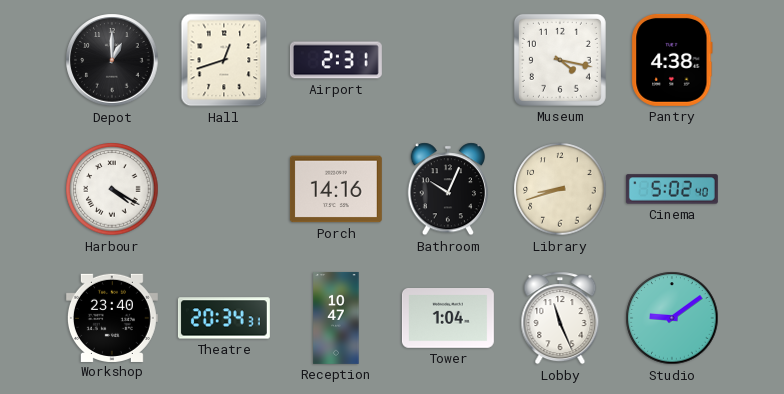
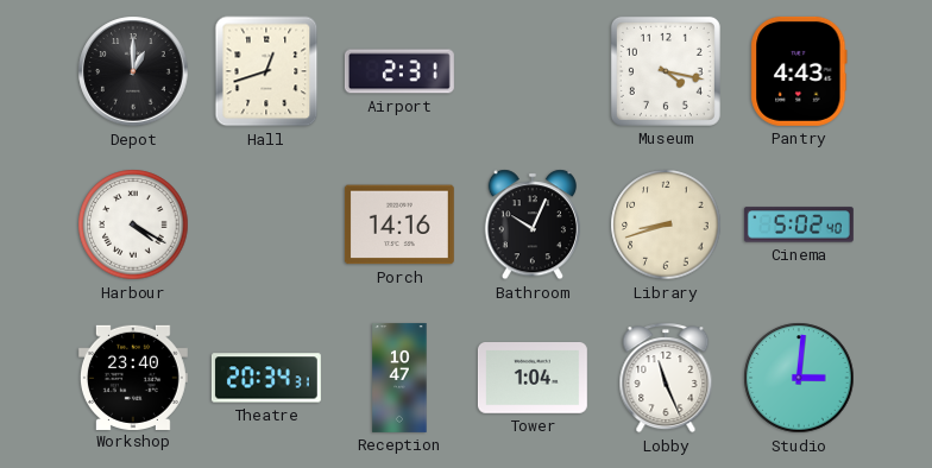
Pantry: 4:38 -> 4:43 (799, 71)
Studio: 9:09 -> 3:01 (799, 378)
